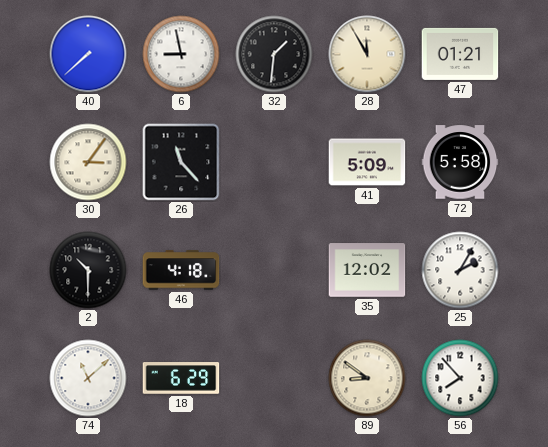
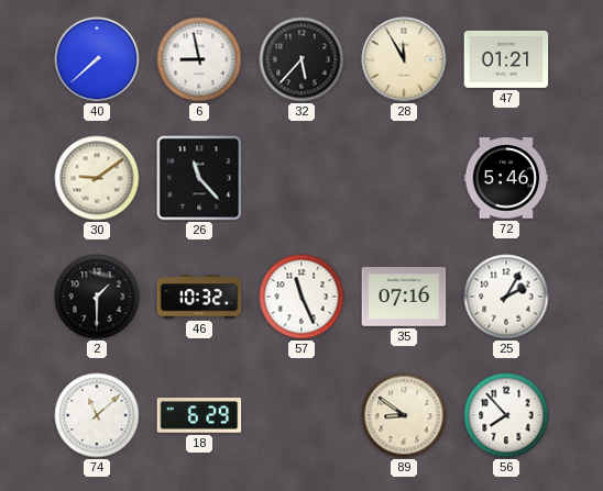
32: 1:31 -> 5:37 (301, 59)
30: 3:06 -> 9:09 (97, 178)
41: 5:09 -> none (367, 162)
72: 5:58 -> 5:46 (506, 178)
2: 10:30 -> 1:30 (97, 297)
46: 4:18 -> 10:32 (199, 297)
57: none -> 11:26 (301, 297)
35: 12:02 -> 07:16 (404, 297)
